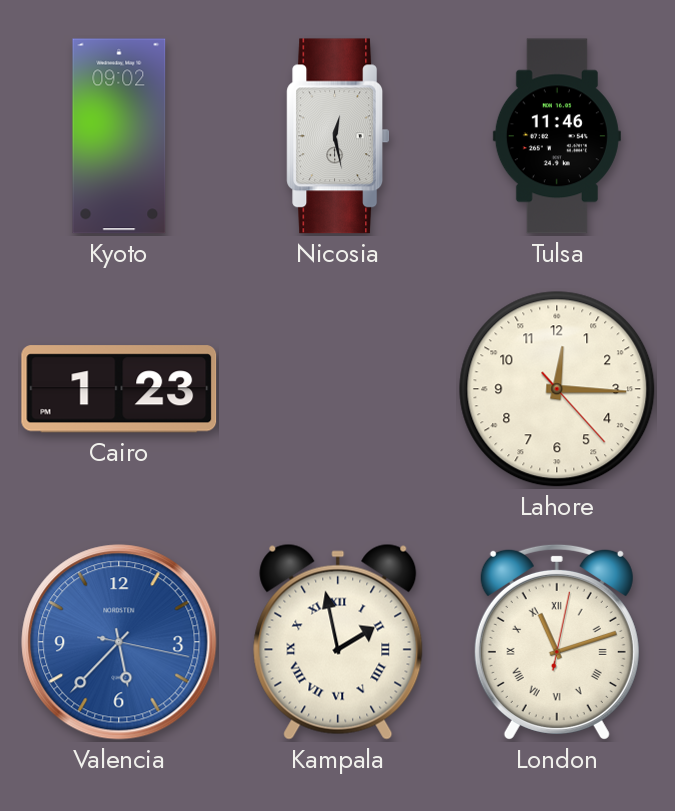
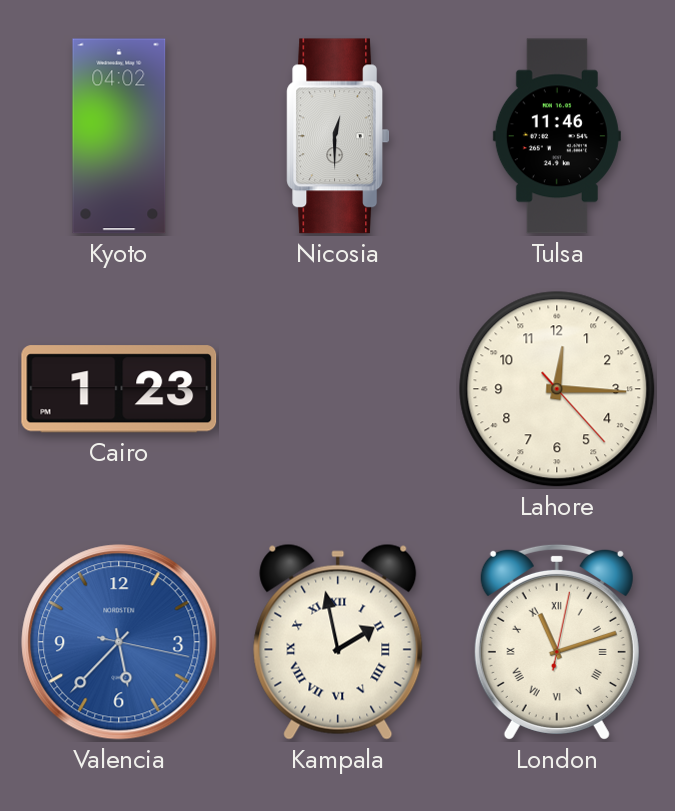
Kyoto: 09:02 -> 04:02 (119, 136)
Nicosia: 12:28 -> 12:30 (337, 136)
